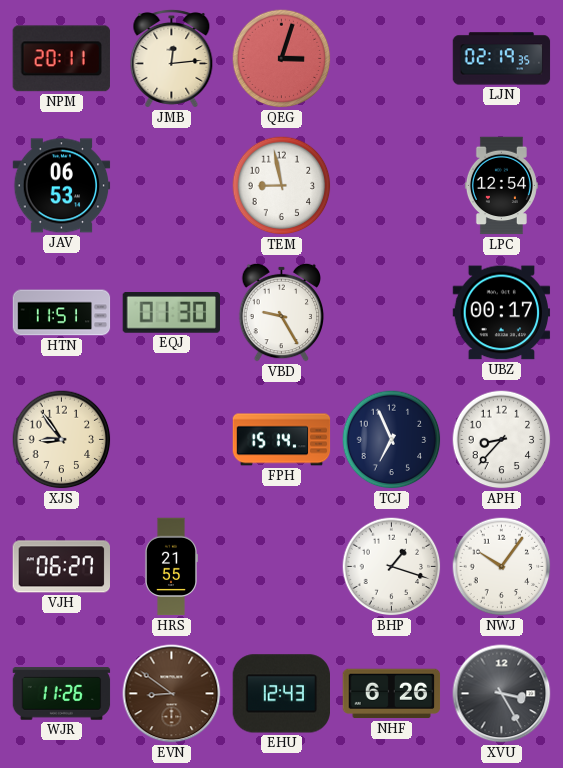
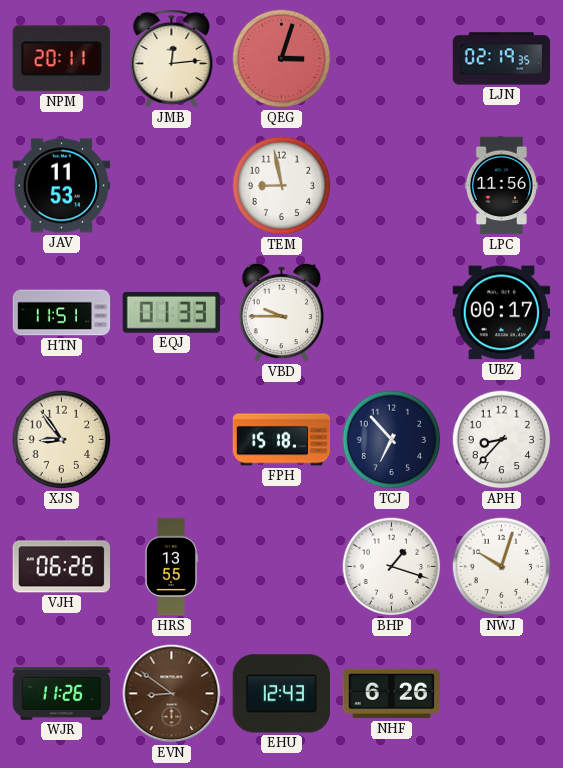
JAV: 06:53 -> 11:53 (62, 186)
LPC: 12:54 -> 11:56 (501, 186)
EQJ: 01:30 -> 01:33 (171, 313)
VBD: 9:25 -> 9:45 (282, 312)
FPH: 15:14 -> 15:18 (282, 440)
TCJ: 6:56 -> 6:53 (392, 440)
VJH: 06:27 -> 06:26 (61, 567)
HRS: 21:55 -> 13:55 (170, 567)
NWJ: 10:06 -> 10:03 (502, 567)
XVU: 3:25 -> none (502, 694)
